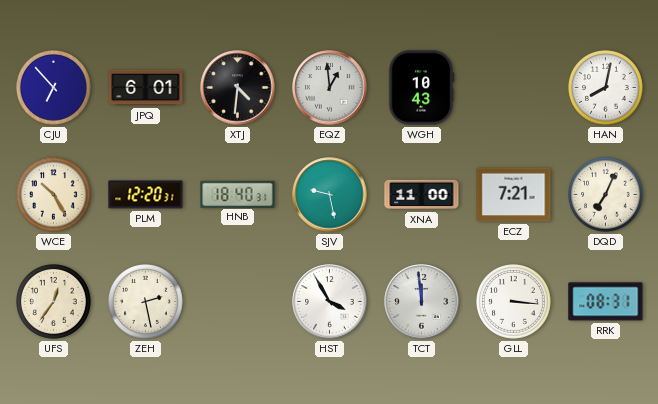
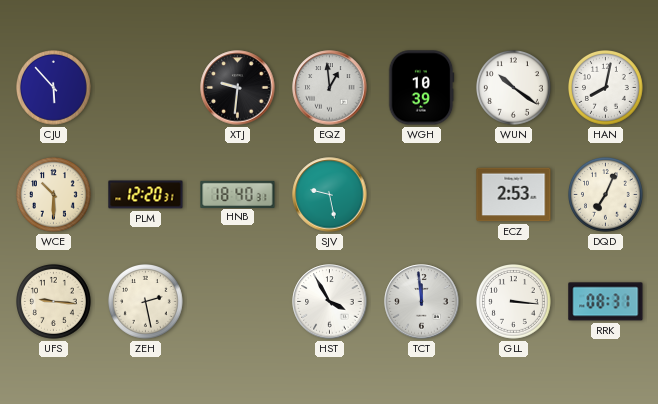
CJU: 6:53 -> 5:53 (54, 88)
JPQ: 6:01 -> none (146, 88)
XTJ: 4:31 -> 9:31 (238, 88)
WGH: 10:43 -> 10:39 (421, 88)
WUN: none -> 10:21 (514, 88)
WCE: 10:25 -> 10:30 (54, 195)
XNA: 11:00 -> none (422, 195)
ECZ: 7:21 -> 2:53 (514, 195)
UFS: 12:36 -> 9:16 (54, 302)
